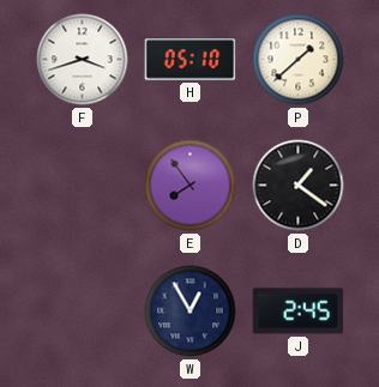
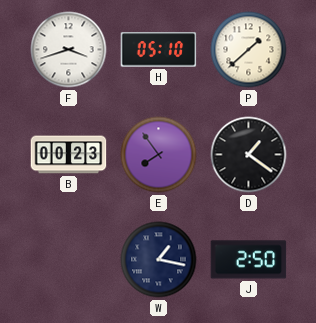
B: none -> 00:23 (69, 155)
W: 12:55 -> 1:17 (159, 260)
J: 2:45 -> 2:50 (249, 260)
